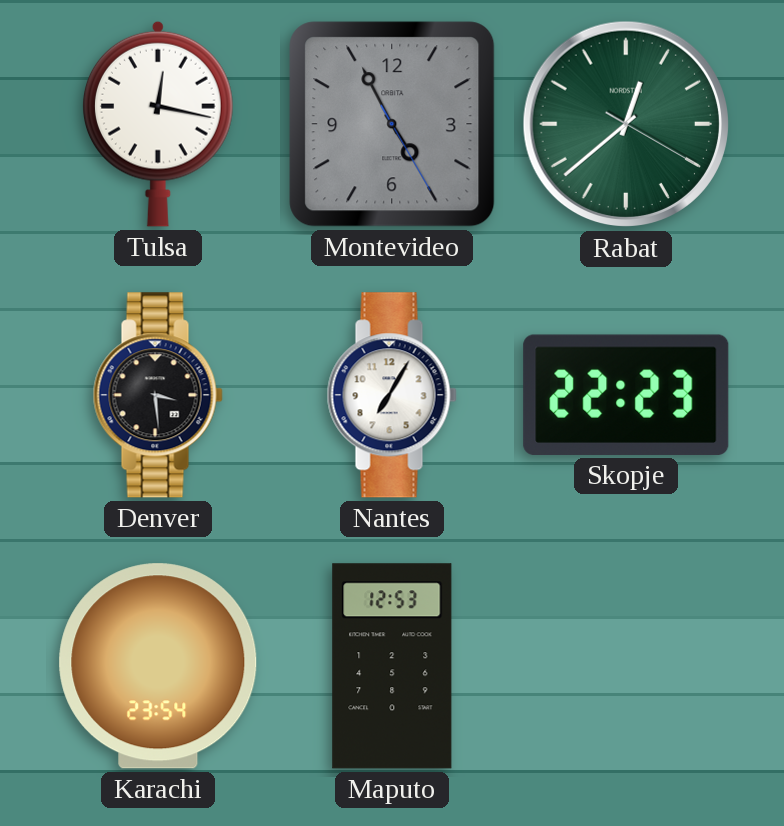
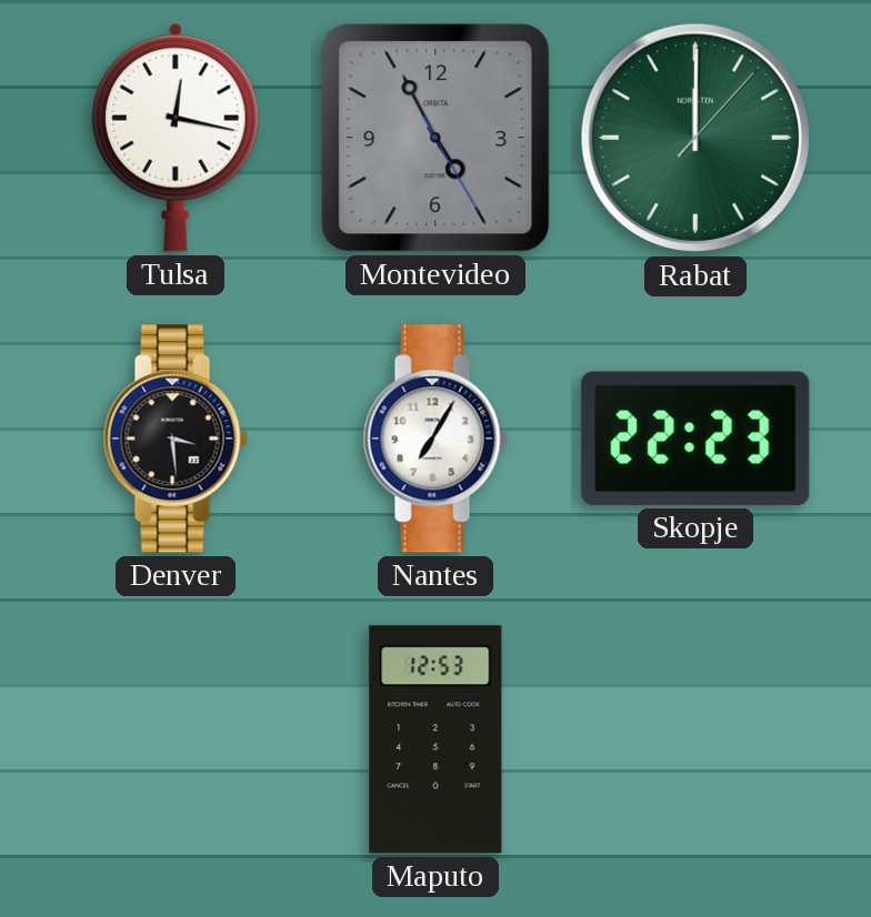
Rabat: 12:38 -> 12:00 (694, 138)
Karachi: 23:54 -> none (158, 666)
